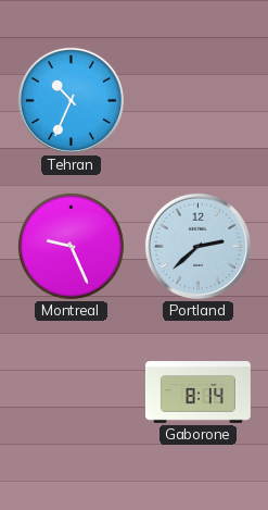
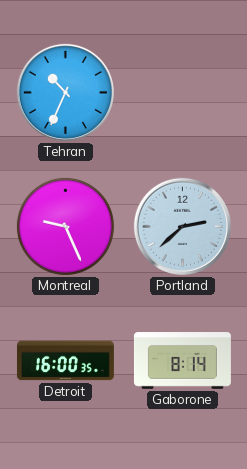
Detroit: none -> 16:00 (65, 361)
